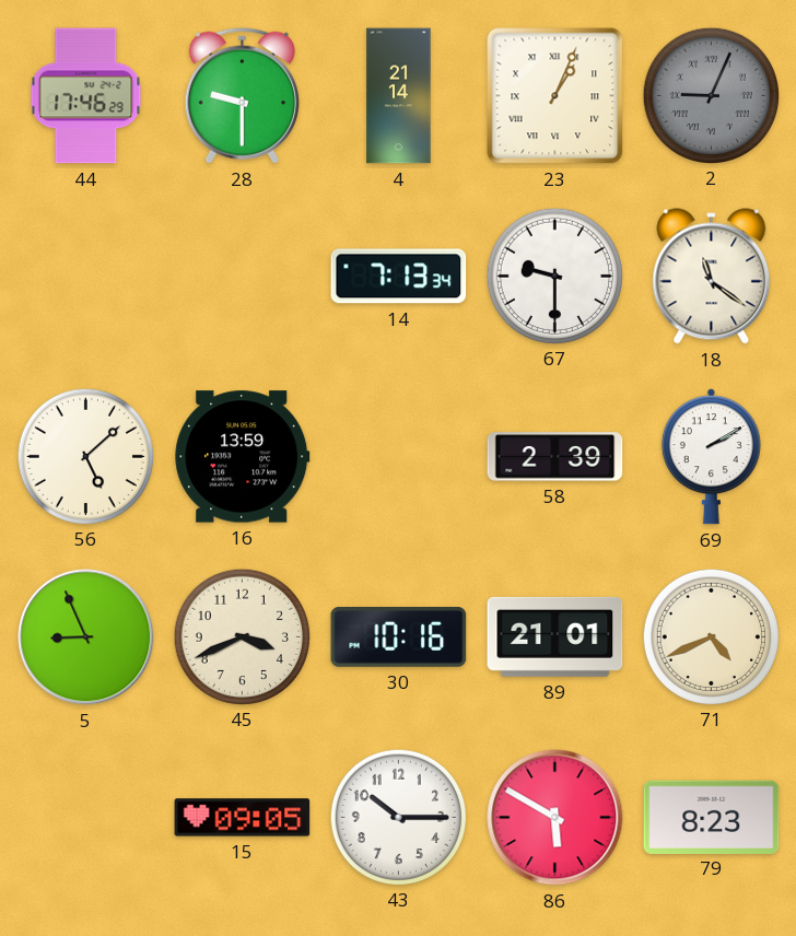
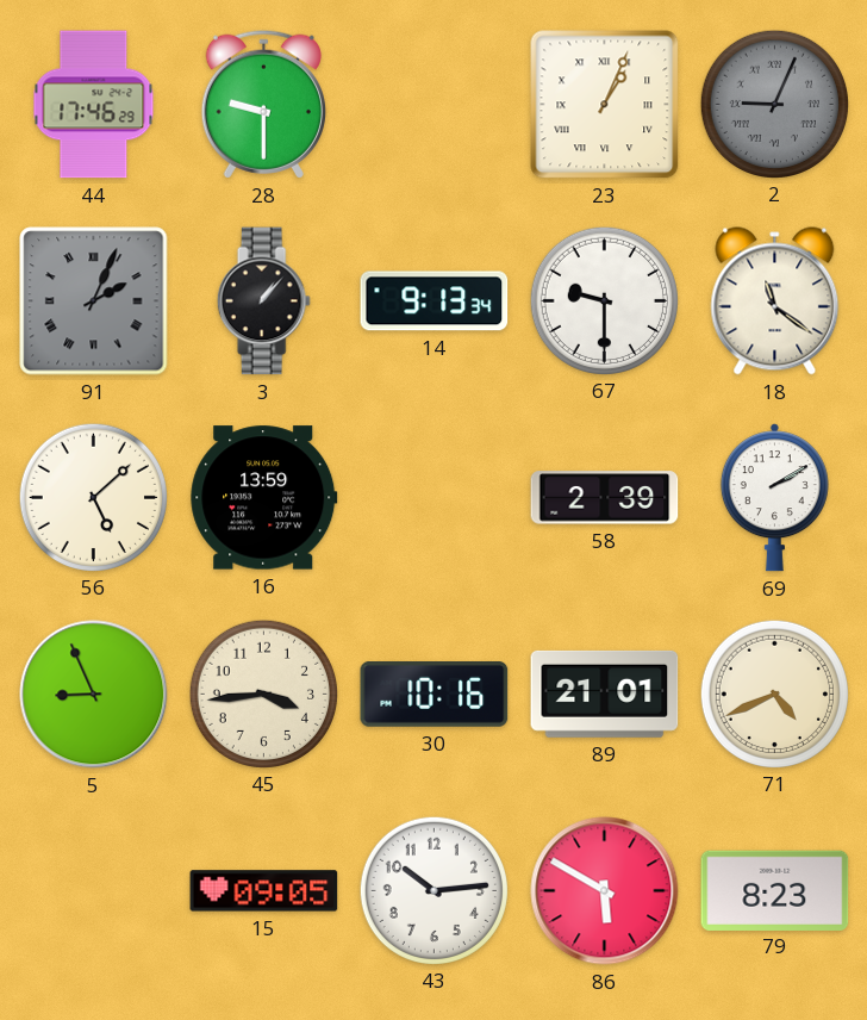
4: 21:14 -> none (399, 96)
91: none -> 2:04 (94, 301)
3: none -> 1:07 (263, 301)
14: 7:13 -> 9:13 (435, 301)
45: 3:41 -> 3:44 (263, 694)
43: 10:15 -> 10:14 (433, 890)
